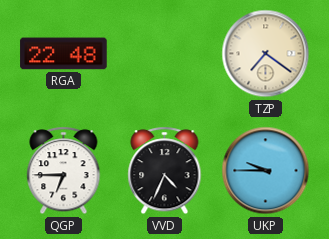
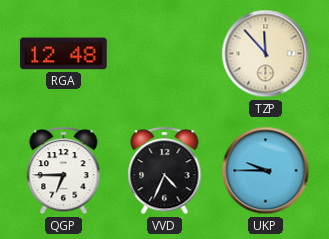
RGA: 22:48 -> 12:48 (64, 54)
TZP: 7:21 -> 11:53 (266, 54)
